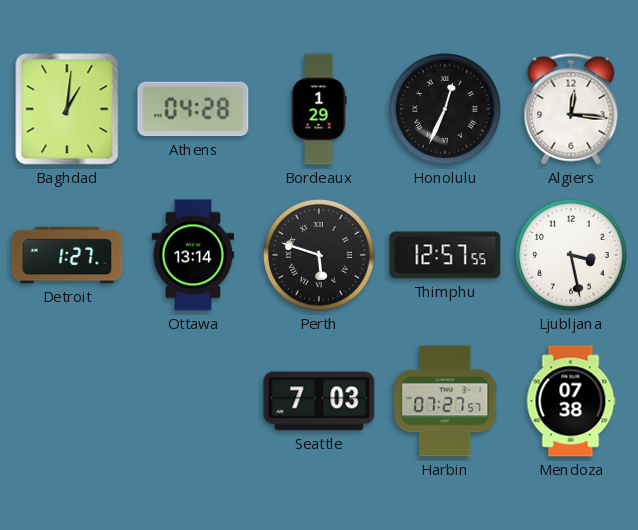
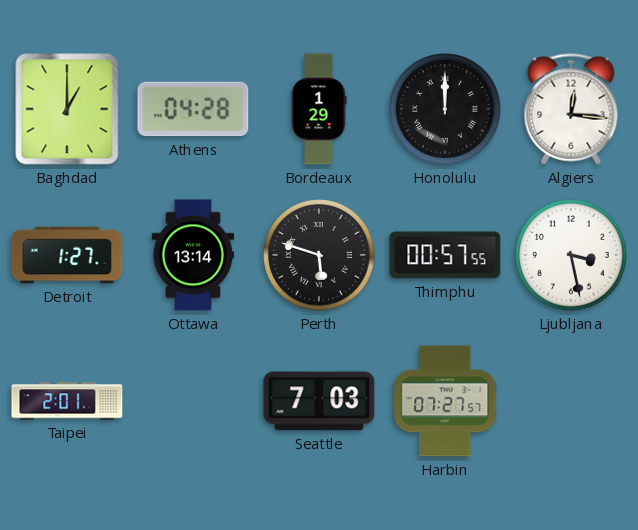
Baghdad: 1:01 -> 1:00 (67, 109)
Honolulu: 12:34 -> 12:00 (445, 109)
Thimphu: 12:57 -> 00:57 (445, 255)
Taipei: none -> 2:01 (67, 401)
Mendoza: 07:38 -> none (571, 401)
